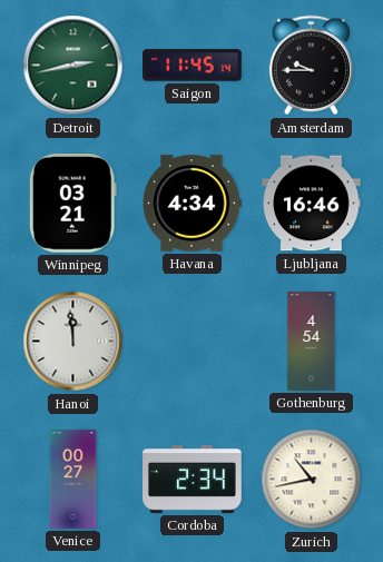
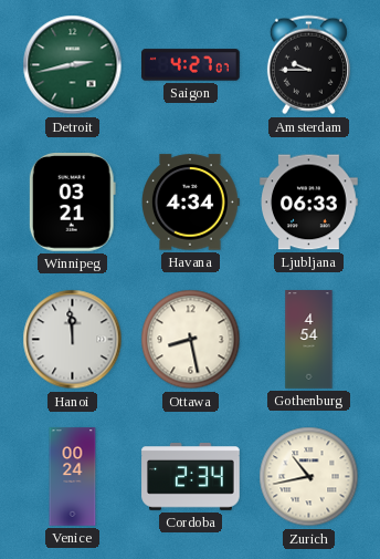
Saigon: 11:45 -> 4:27 (191, 65)
Ljubljana: 16:46 -> 06:33 (309, 203)
Ottawa: none -> 8:28 (191, 340)
Venice: 00:27 -> 00:24 (73, 477)
